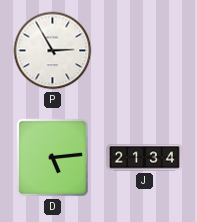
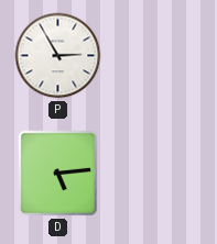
J: 21:34 -> none (145, 158)
